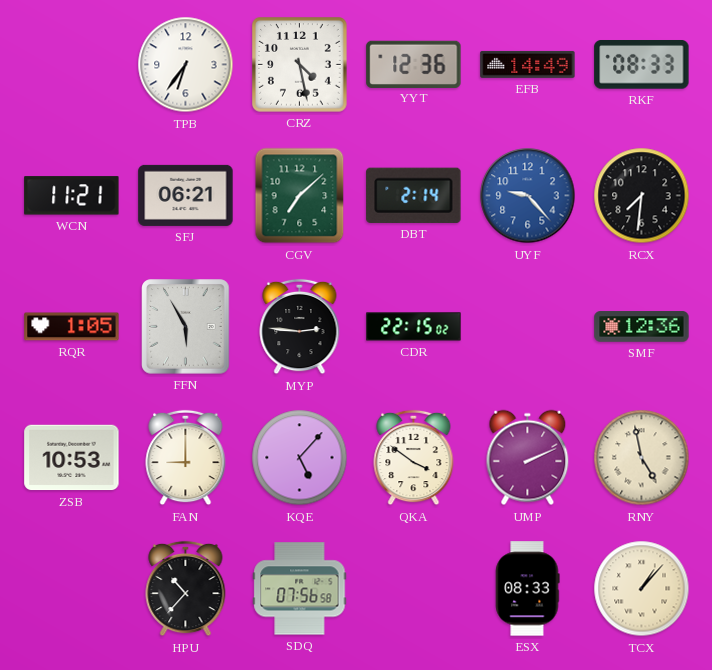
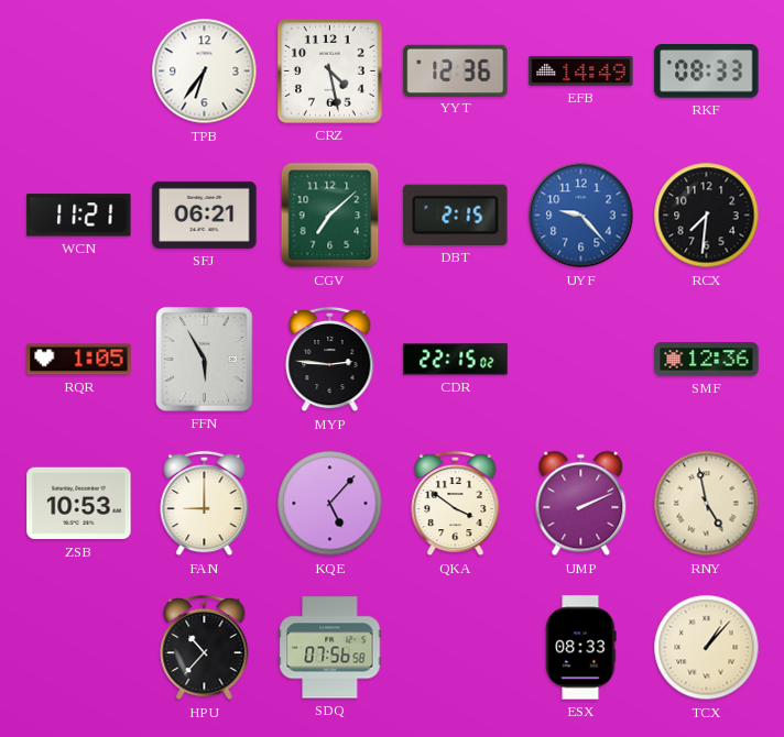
DBT: 2:14 -> 2:15 (456, 215)
